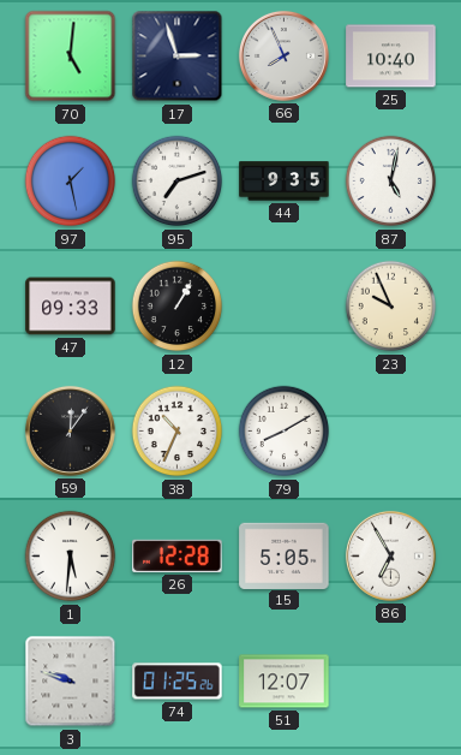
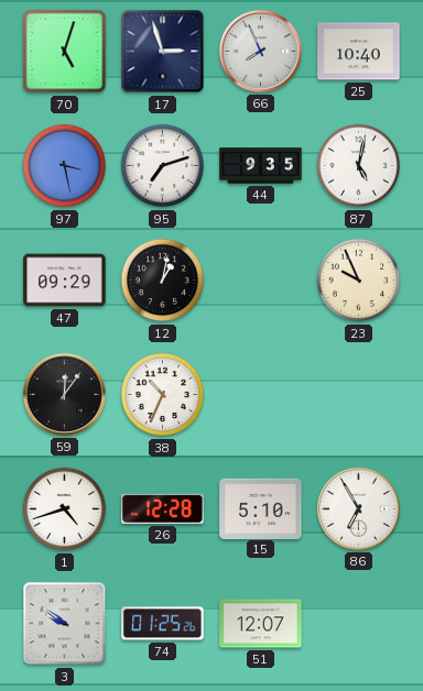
70: 5:01 -> 5:03 (65, 52)
97: 1:28 -> 3:28 (65, 166)
47: 09:33 -> 09:29 (65, 281)
12: 1:05 -> 1:02 (163, 281)
79: 8:10 -> none (285, 432)
1: 5:31 -> 4:42 (65, 509)
15: 5:05 -> 5:10 (261, 508)
3: 9:48 -> 9:51 (65, 624)
